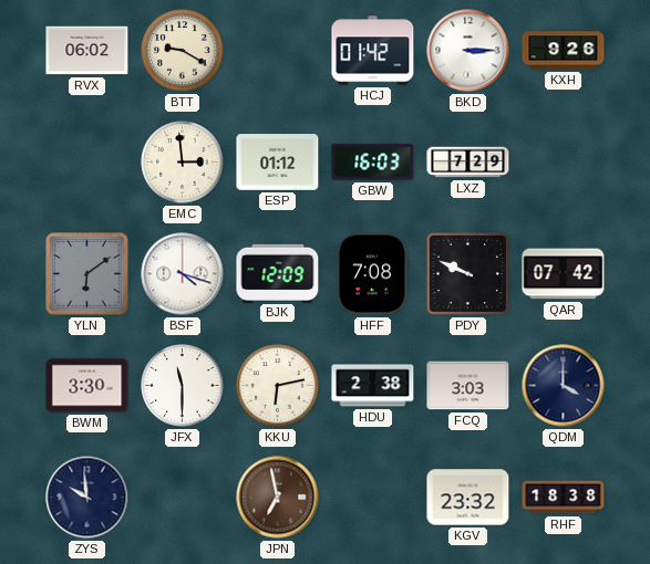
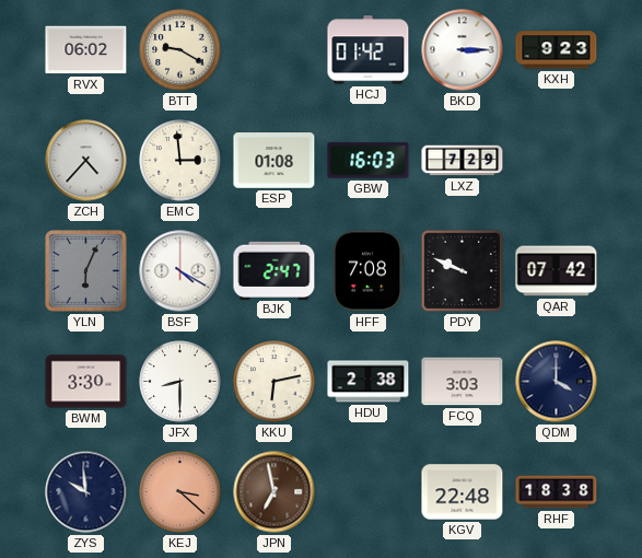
KXH: 9:26 -> 9:23 (557, 50)
ZCH: none -> 4:37 (86, 161)
ESP: 01:12 -> 01:08 (275, 161)
YLN: 6:09 -> 6:04 (86, 271)
BSF: 4:18 -> 4:20 (180, 271)
BJK: 12:09 -> 2:47 (275, 270)
JFX: 11:30 -> 8:30 (180, 382)
KEJ: none -> 3:22 (180, 492)
KGV: 23:32 -> 22:48 (463, 492)
